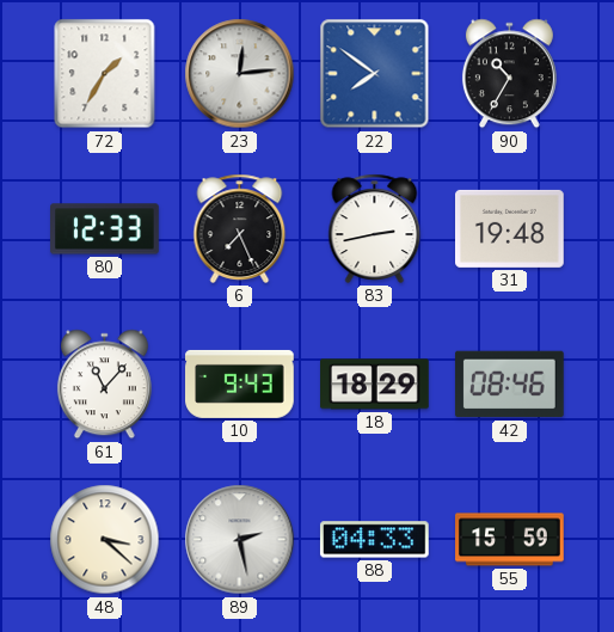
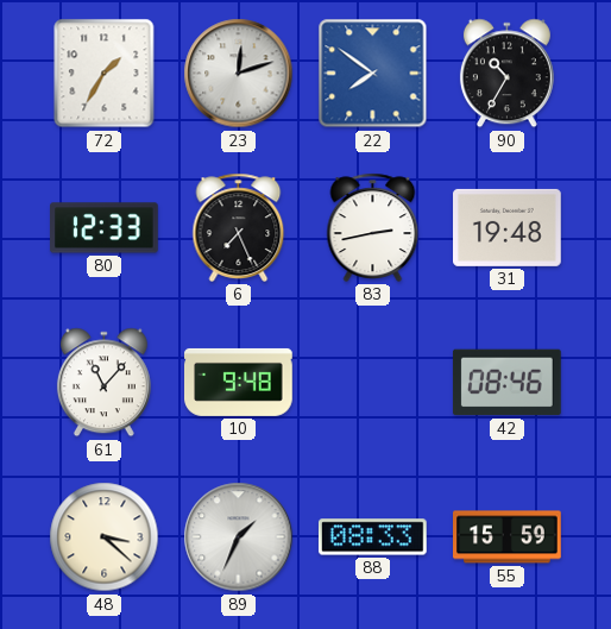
23: 12:14 -> 12:12 (239, 74)
10: 9:43 -> 9:48 (239, 382)
18: 18:29 -> none (375, 385)
89: 2:28 -> 1:34 (239, 537)
88: 04:33 -> 08:33 (372, 537)
